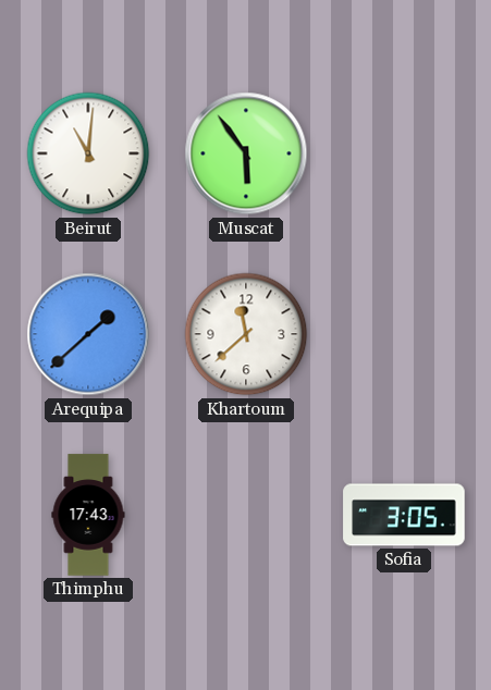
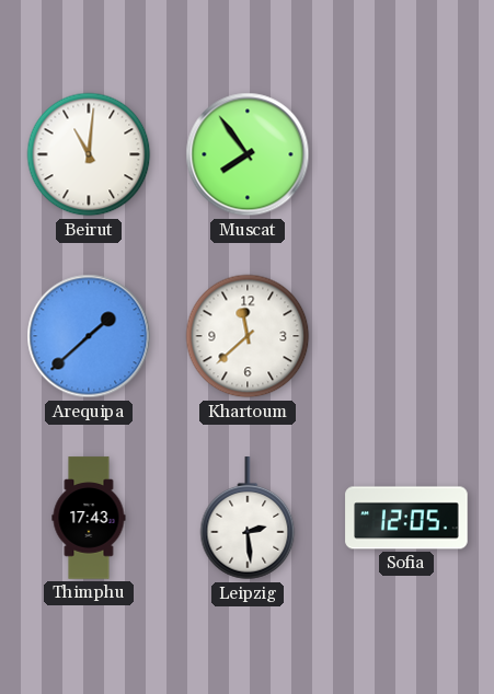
Muscat: 5:54 -> 7:54 (248, 154)
Leipzig: none -> 2:29 (248, 519)
Sofia: 3:05 -> 12:05 (406, 518)
